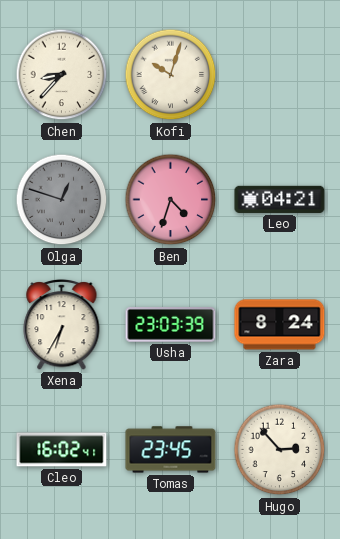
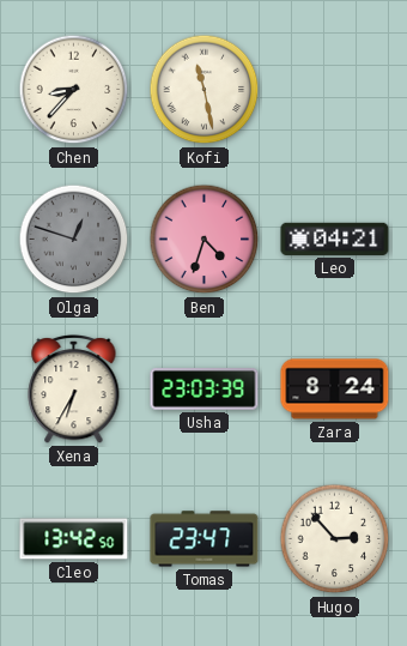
Kofi: 10:03 -> 11:28 (205, 90)
Cleo: 16:02 -> 13:42 (74, 539)
Tomas: 23:45 -> 23:47 (205, 539)
